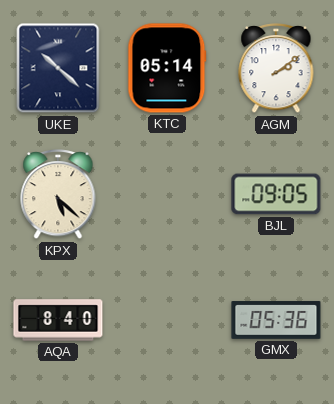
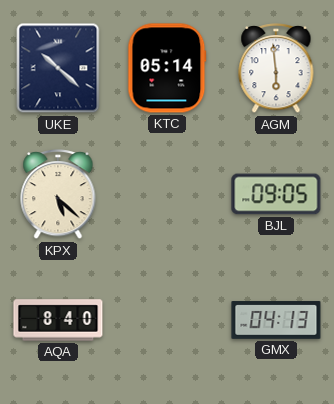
AGM: 2:09 -> 5:59 (276, 69)
GMX: 05:36 -> 04:13 (276, 320)
